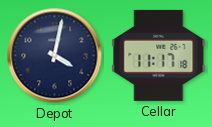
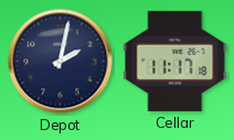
Depot: 4:02 -> 2:02 (61, 62)
